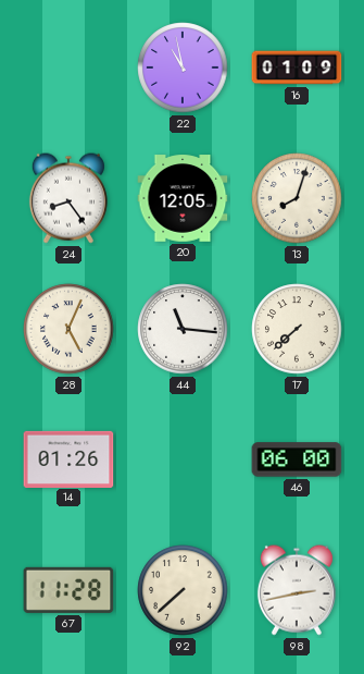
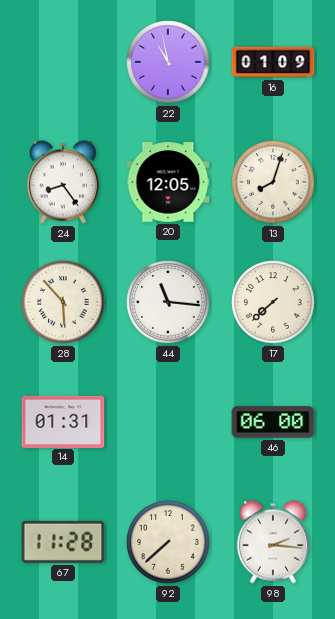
28: 5:04 -> 5:53 (63, 302)
14: 01:26 -> 01:31 (63, 421)
98: 2:43 -> 2:16 (273, 542)
